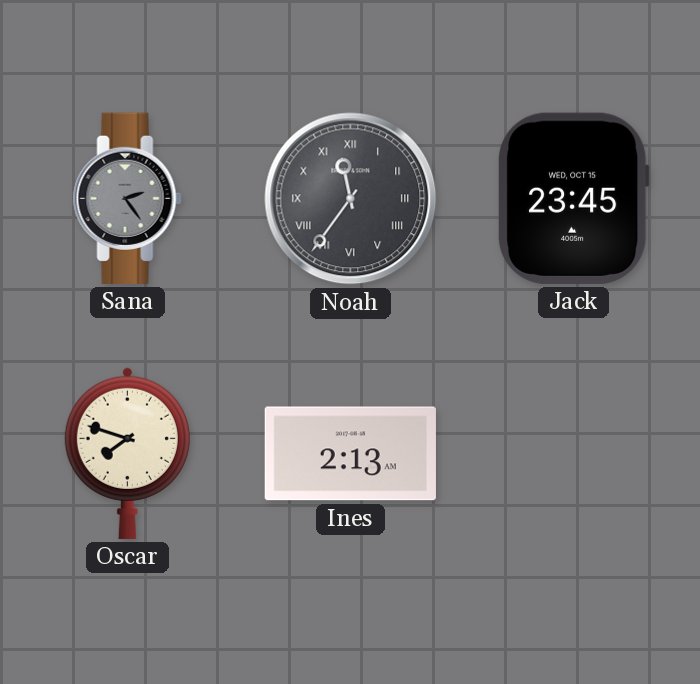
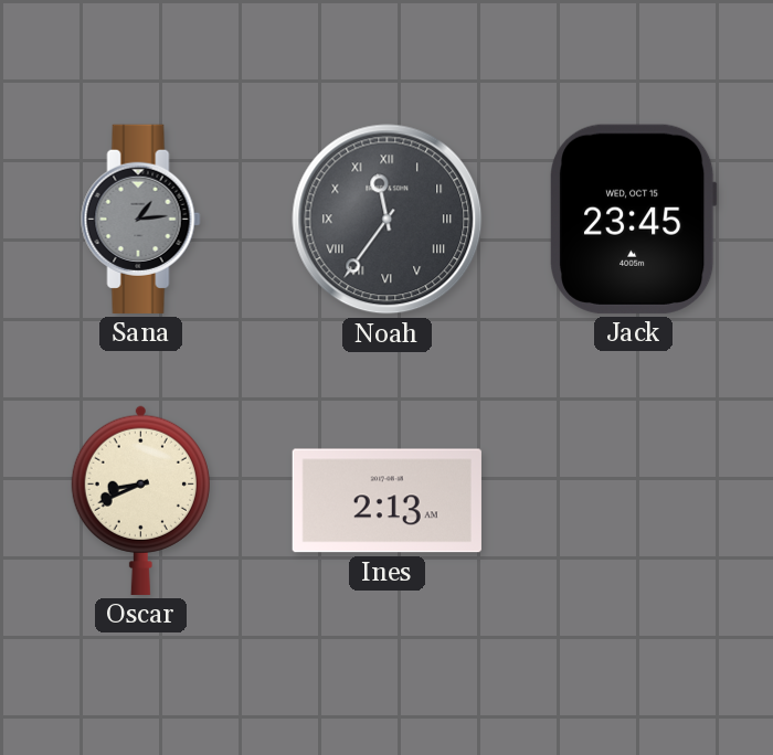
Sana: 2:24 -> 1:14 (141, 219)
Oscar: 7:48 -> 8:41 (140, 500)
